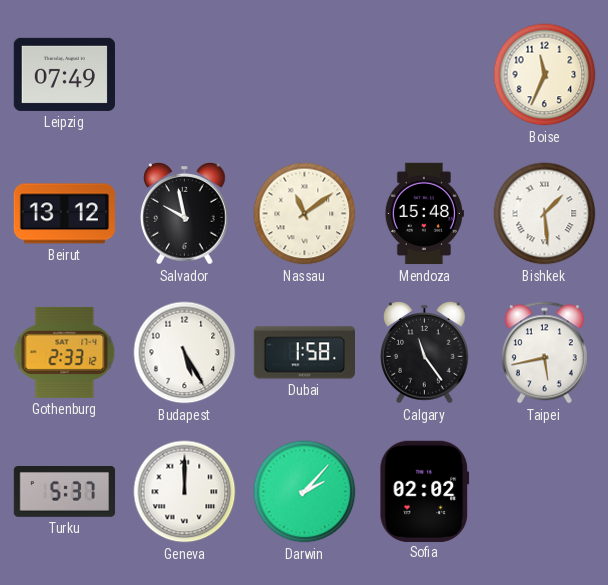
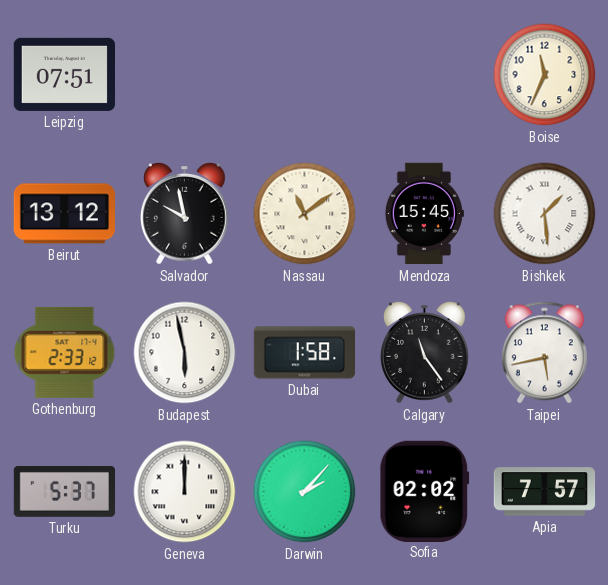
Leipzig: 07:49 -> 07:51 (64, 74)
Mendoza: 15:48 -> 15:45 (424, 214)
Budapest: 5:25 -> 5:58 (185, 353)
Apia: none -> 7:57 (545, 492)
